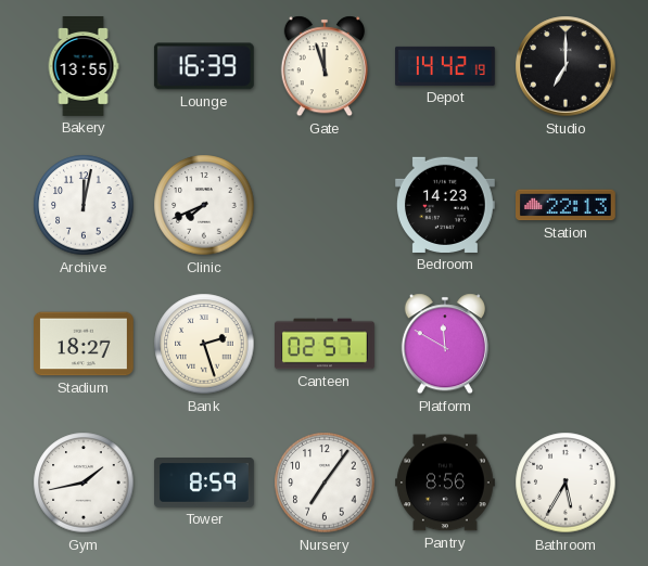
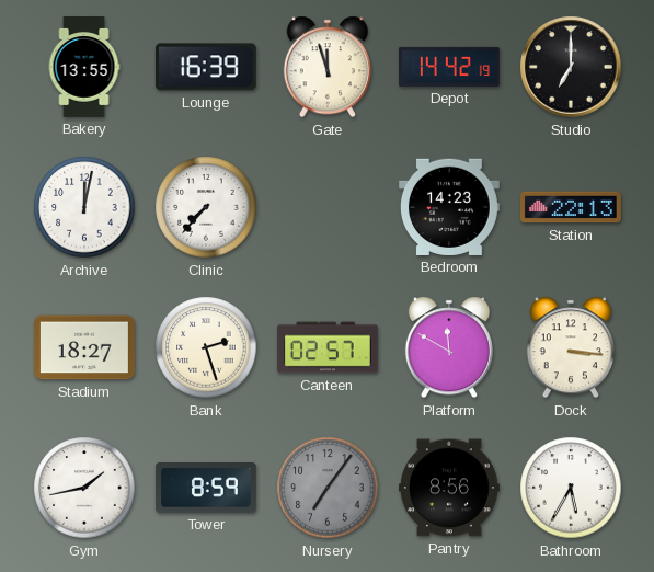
Clinic: 7:41 -> 7:37 (206, 207)
Dock: none -> 3:16 (571, 347)
Nursery dial: white -> grey (328, 488)
